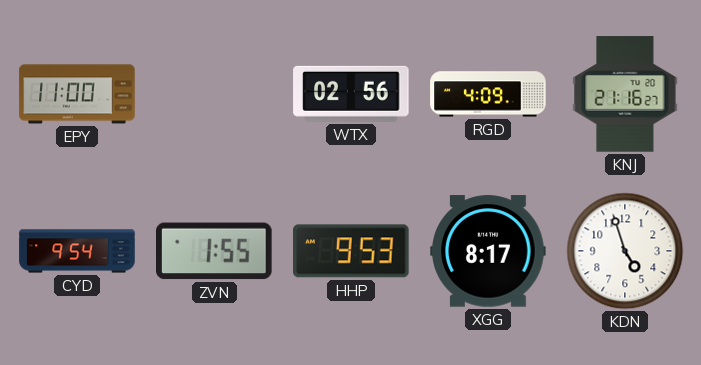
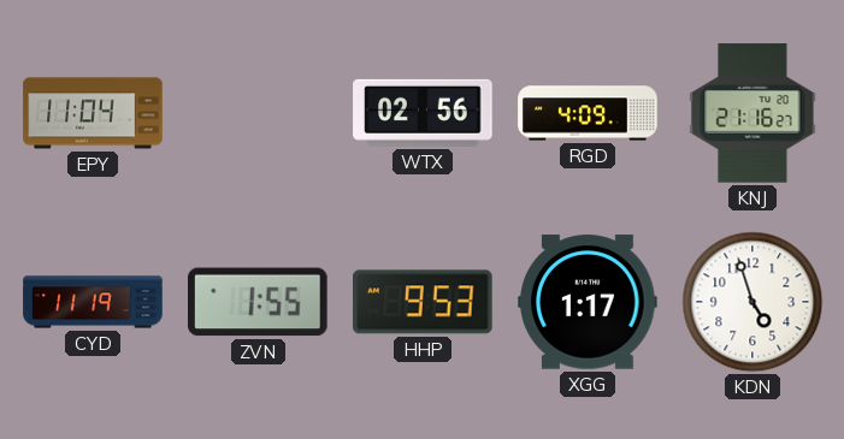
EPY: 11:00 -> 11:04 (93, 113)
CYD: 9:54 -> 11:19 (93, 302)
XGG: 8:17 -> 1:17 (588, 302)
